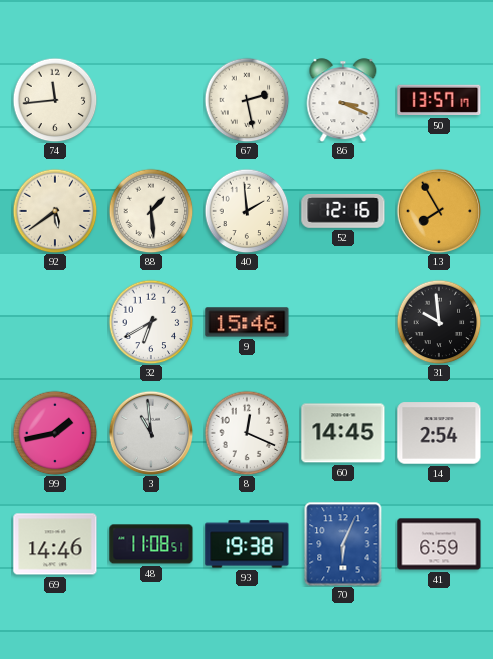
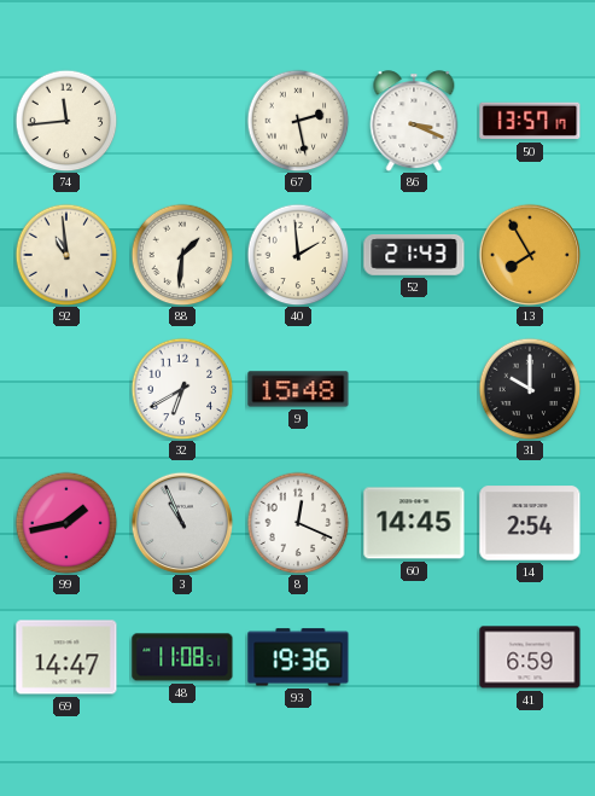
92: 5:39 -> 10:59 (66, 255)
88: 1:29 -> 1:31 (182, 255)
52: 12:16 -> 21:43 (414, 255)
9: 15:46 -> 15:48 (298, 389)
31: 9:59 -> 10:00 (530, 389)
3: 10:59 -> 10:56 (182, 523)
69: 14:46 -> 14:47 (66, 657)
93: 19:38 -> 19:36 (298, 657)
70: 6:04 -> none (343, 544)
